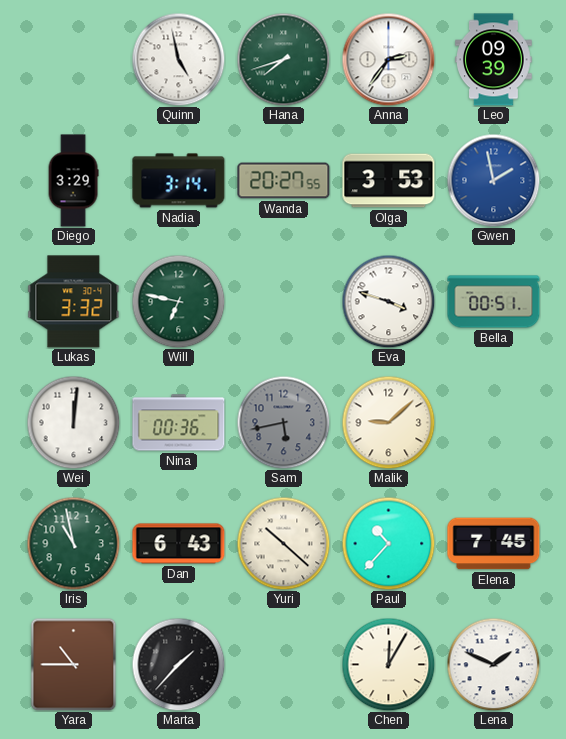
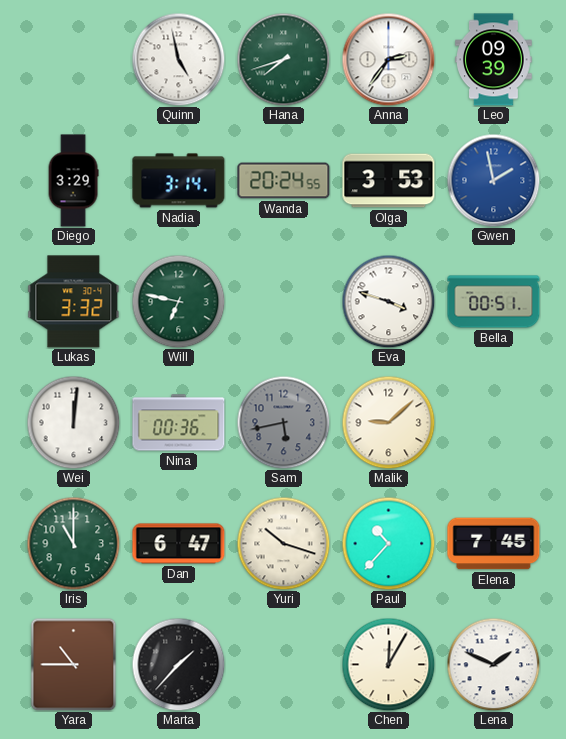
Wanda: 20:27 -> 20:24 (284, 181)
Iris: 10:58 -> 11:00 (73, 543)
Dan: 6:43 -> 6:47 (179, 544)
Yuri: 10:22 -> 10:18 (283, 543)
